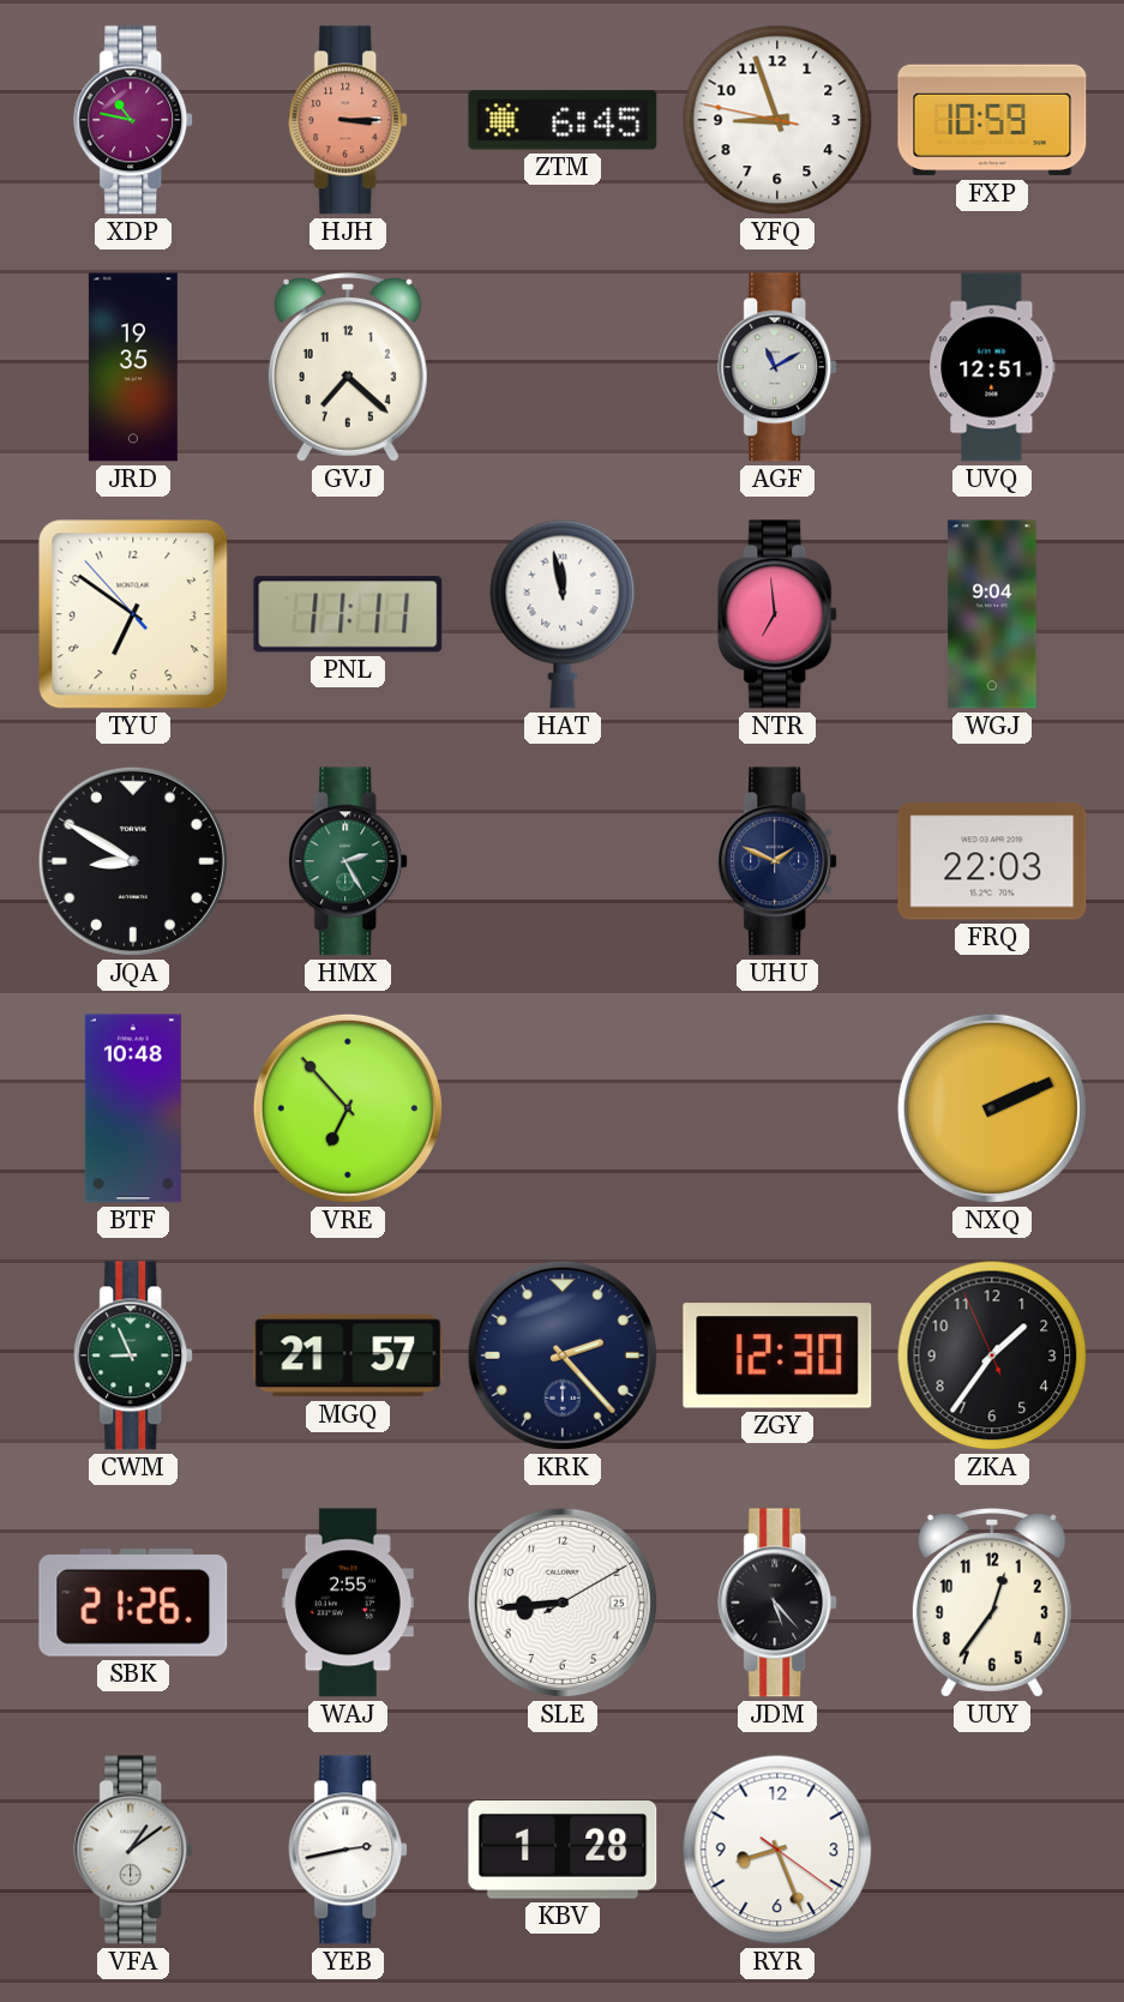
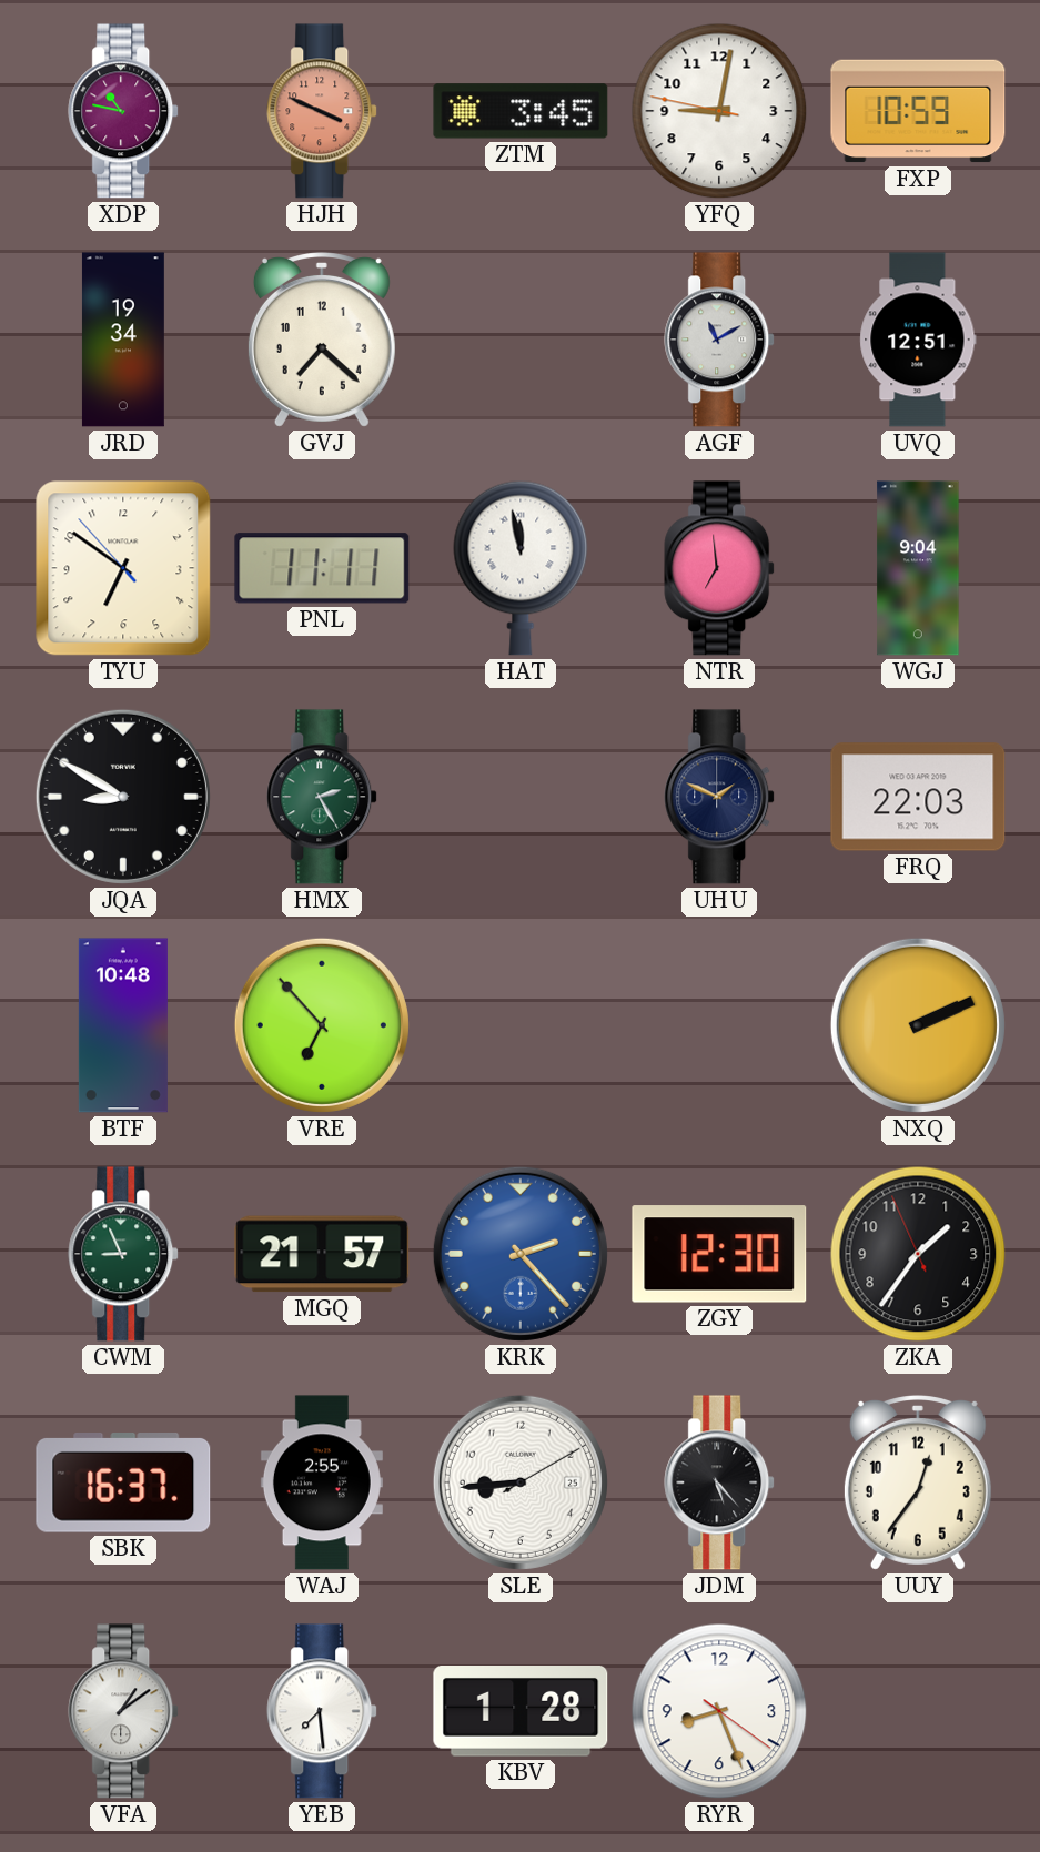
HJH: 3:15 -> 3:49 (323, 111)
ZTM: 6:45 -> 3:45 (521, 111)
YFQ: 8:56 -> 9:01 (719, 111)
JRD: 19:35 -> 19:34 (123, 340)
KRK dial: navy -> blue (521, 1254)
SBK: 21:26 -> 16:37 (123, 1484)
YEB: 2:43 -> 7:29 (323, 1711)
